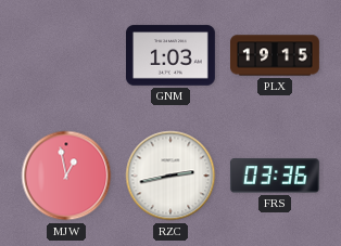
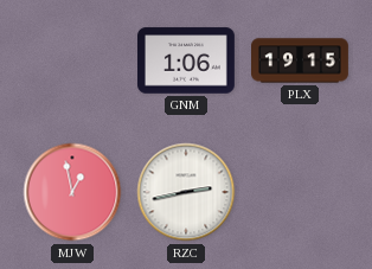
GNM: 1:03 -> 1:06 (187, 60)
FRS: 03:36 -> none (275, 176)
